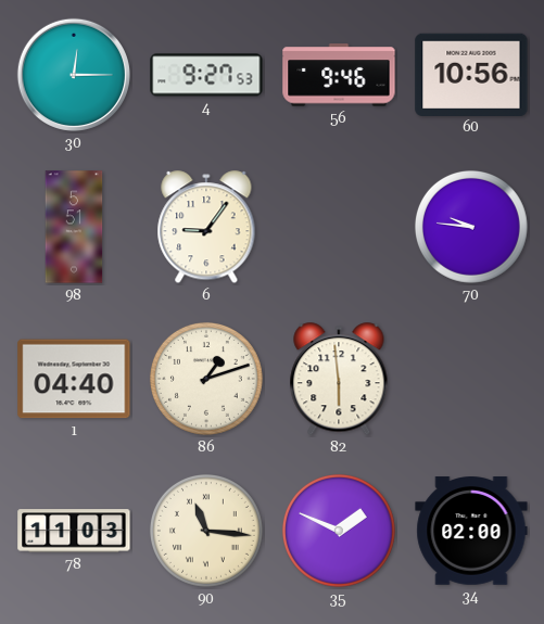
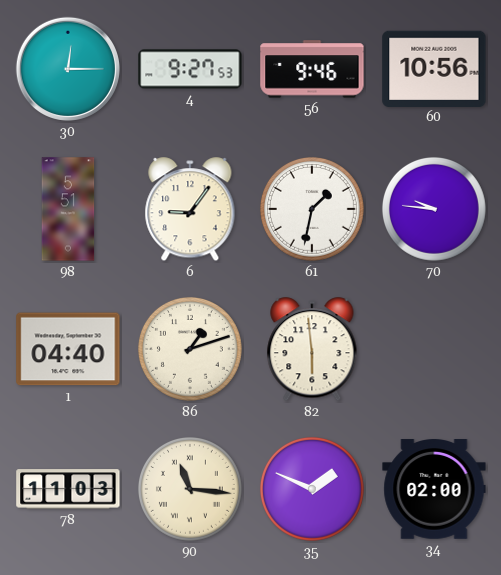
61: none -> 1:32 (312, 209)
